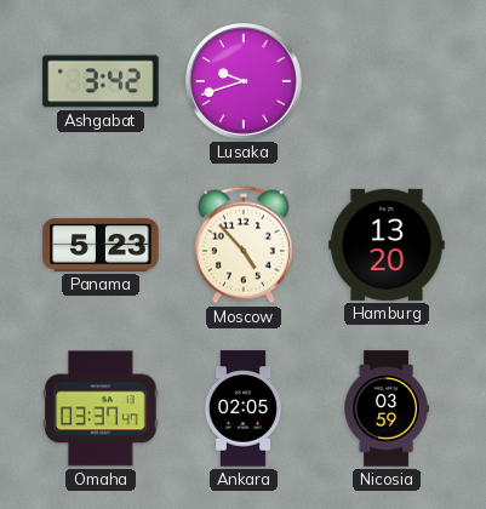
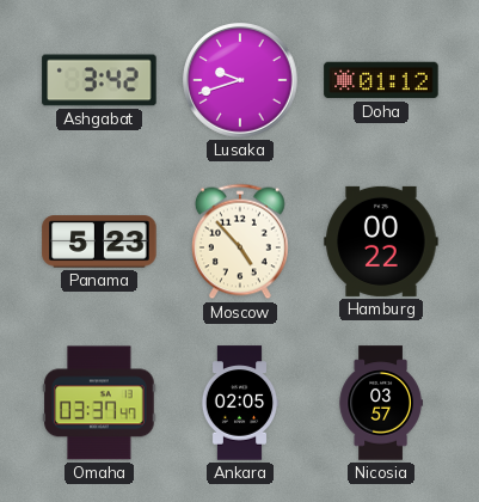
Doha: none -> 01:12 (381, 80)
Hamburg: 13:20 -> 00:22 (381, 241)
Nicosia: 03:59 -> 03:57 (381, 403)
